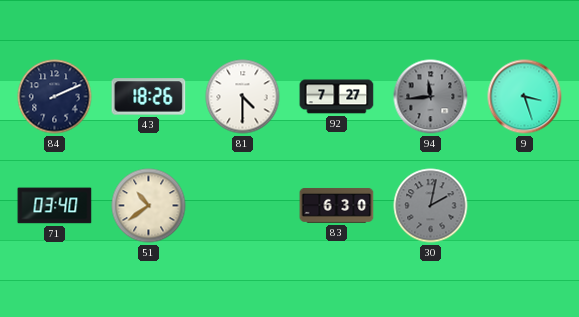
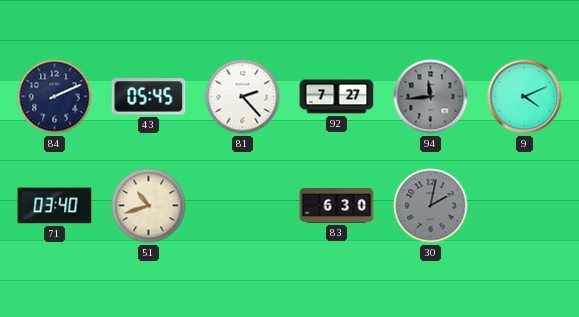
43: 18:26 -> 05:45 (149, 97)
81: 4:30 -> 2:23 (243, 97)
9: 3:27 -> 4:11 (525, 97)
51: 10:39 -> 10:42 (149, 206)
